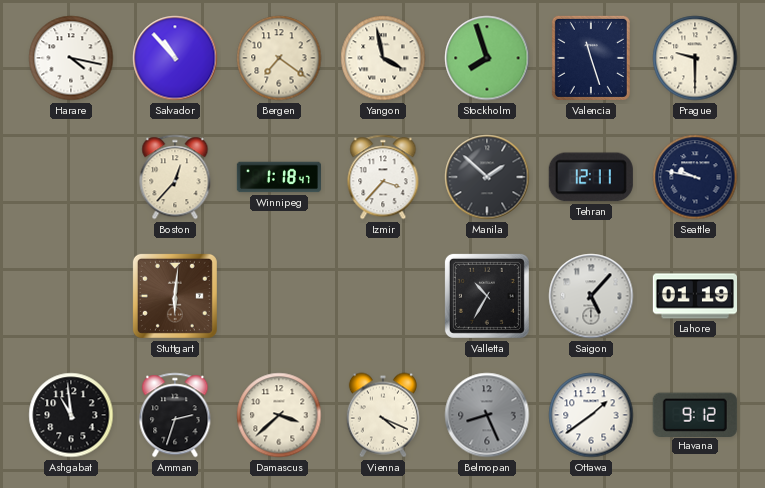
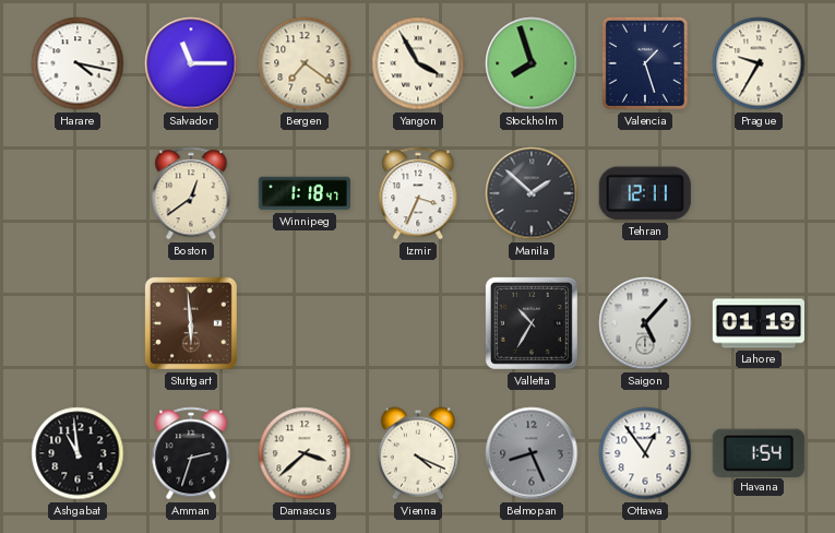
Salvador: 10:53 -> 11:15 (191, 63)
Yangon: 3:58 -> 3:55 (418, 63)
Valencia: 11:27 -> 1:27 (645, 63)
Prague: 9:30 -> 9:35 (759, 63)
Boston: 12:37 -> 12:39 (191, 193)
Izmir: 3:37 -> 3:34 (418, 193)
Seattle: 9:47 -> none (695, 177)
Stuttgart: 6:01 -> 5:59 (191, 323)
Ottawa: 1:39 -> 12:54 (645, 453)
Havana: 9:12 -> 1:54 (759, 452)
